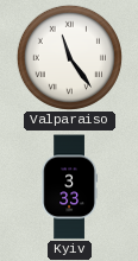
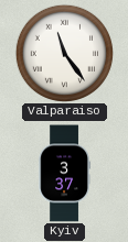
Kyiv: 3:33 -> 3:37 (64, 174)
